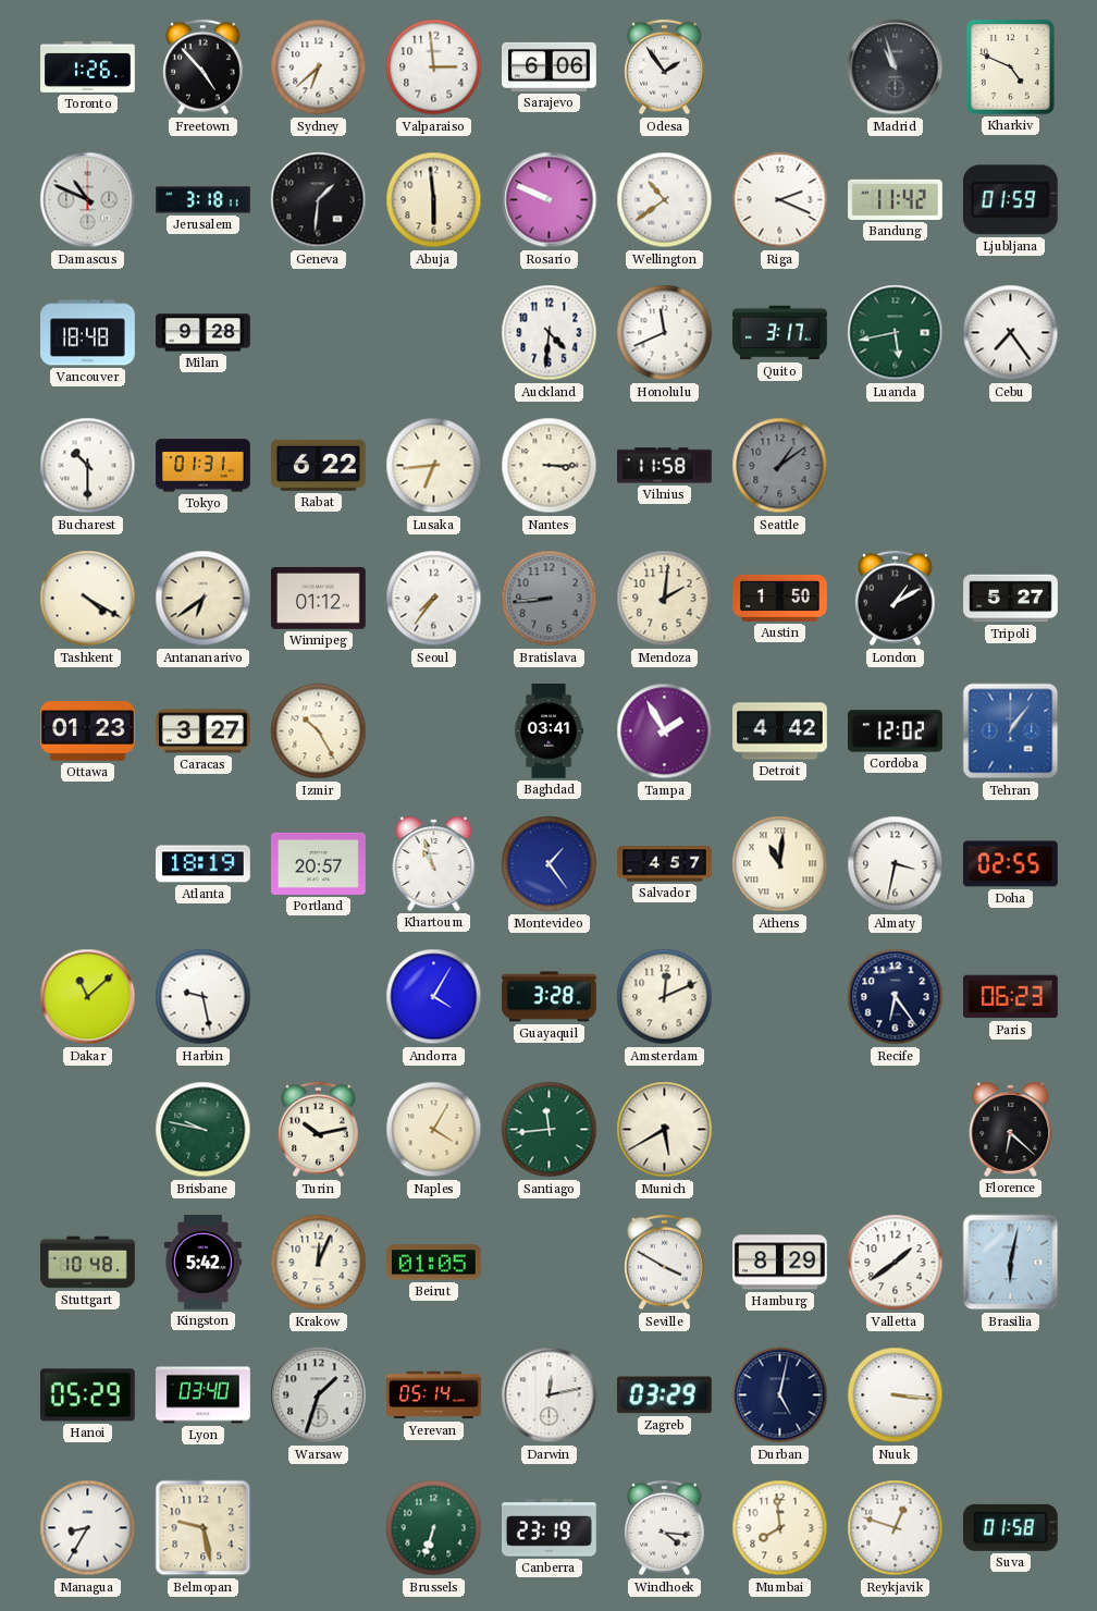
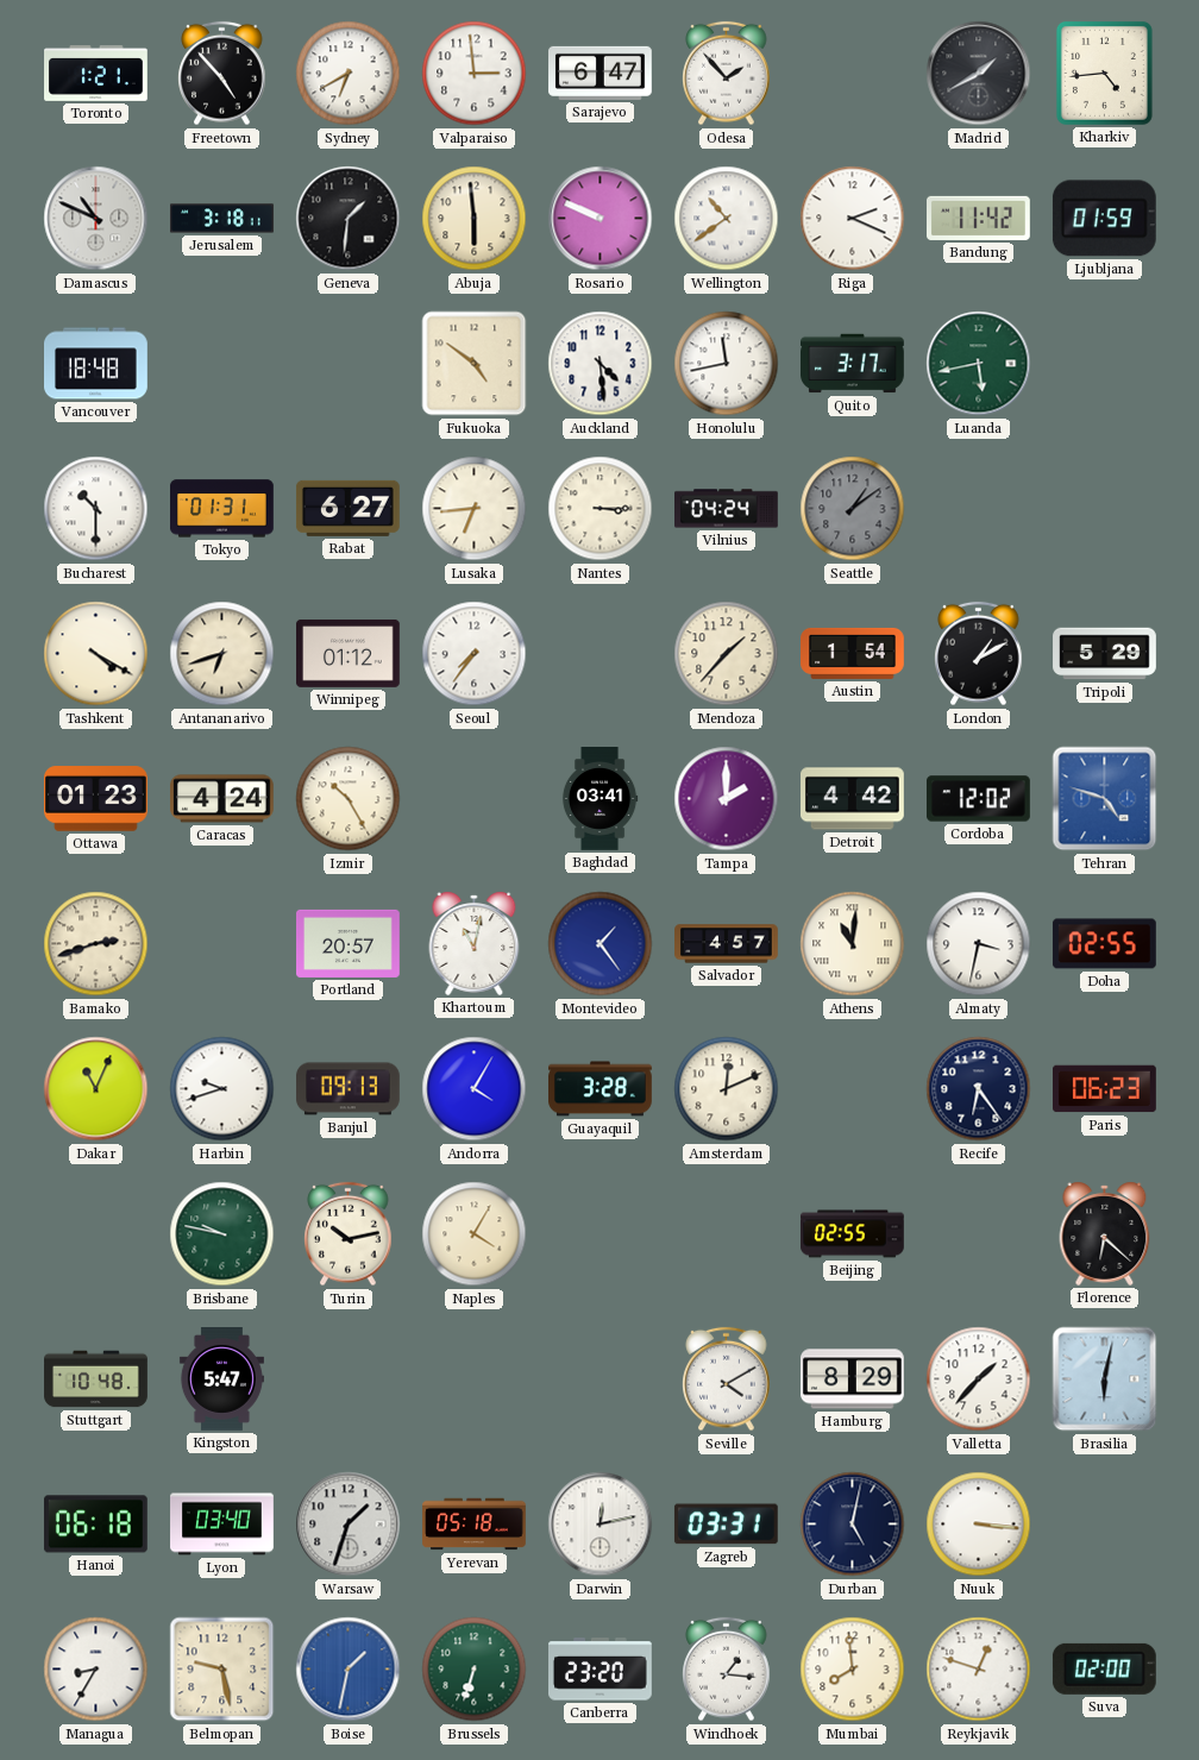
Toronto: 1:26 -> 1:21 (96, 74)
Sydney: 6:38 -> 6:40 (349, 74)
Sarajevo: 6:06 -> 6:47 (601, 73)
Odesa: 1:54 -> 1:53 (727, 74)
Madrid: 10:57 -> 1:40 (979, 74)
Kharkiv: 4:49 -> 4:44 (1104, 73)
Milan: 9:28 -> none (204, 333)
Fukuoka: none -> 4:51 (475, 364)
Auckland: 4:31 -> 4:29 (601, 364)
Honolulu: 11:41 -> 11:43 (727, 364)
Cebu: 7:24 -> none (1011, 333)
Rabat: 6:22 -> 6:27 (347, 508)
Vilnius: 11:58 -> 04:24 (727, 509)
Antananarivo: 6:39 -> 6:42 (222, 654)
Bratislava: 8:44 -> none (550, 599)
Mendoza: 2:01 -> 1:37 (727, 654)
Austin: 1:50 -> 1:54 (853, 653)
Tripoli: 5:27 -> 5:29 (1105, 654)
Caracas: 3:27 -> 4:24 (222, 799)
Tampa: 1:55 -> 2:00 (727, 799)
Tehran: 1:06 -> 4:48 (1105, 799)
Bamako: none -> 2:42 (96, 944)
Atlanta: 18:19 -> none (204, 864)
Khartoum: 10:57 -> 11:02 (475, 943)
Dakar: 11:08 -> 11:04 (96, 1089)
Harbin: 9:28 -> 9:42 (222, 1089)
Banjul: none -> 09:13 (349, 1089)
Santiago: 11:44 -> none (550, 1130)
Munich: 5:40 -> none (665, 1130)
Beijing: none -> 02:55 (853, 1234)
Kingston: 5:42 -> 5:47 (221, 1379)
Krakow: 12:04 -> none (319, 1263)
Beirut: 01:05 -> none (433, 1263)
Seville: 3:50 -> 4:10 (727, 1379)
Valletta: 1:39 -> 1:37 (979, 1379)
Hanoi: 05:29 -> 06:18 (95, 1525)
Yerevan: 05:14 -> 05:18 (475, 1525)
Zagreb: 03:29 -> 03:31 (726, 1525)
Boise: none -> 1:32 (349, 1670)
Canberra: 23:19 -> 23:20 (601, 1670)
Windhoek: 4:16 -> 1:16 (727, 1670)
Suva: 01:58 -> 02:00 (1104, 1668)
